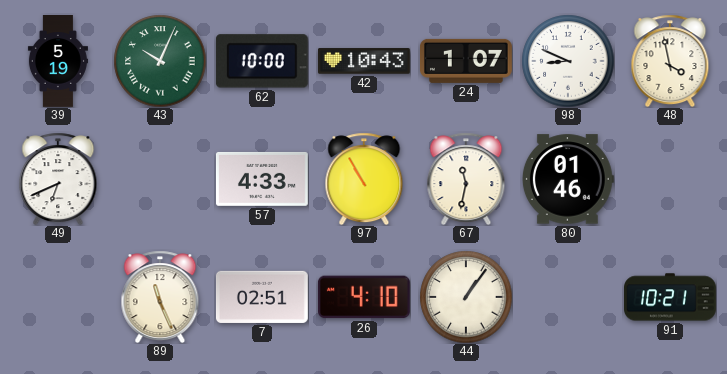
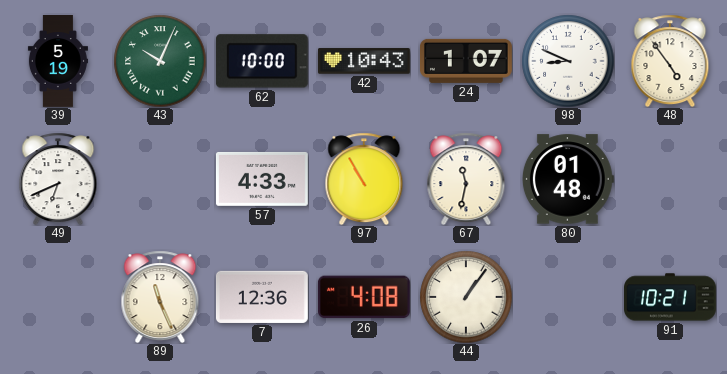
48: 3:58 -> 4:54 (670, 61)
80: 01:46 -> 01:48 (568, 179)
7: 02:51 -> 12:36 (262, 297)
26: 4:10 -> 4:08 (364, 297)
